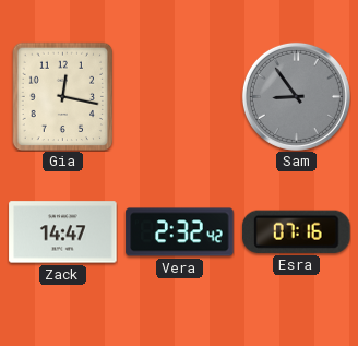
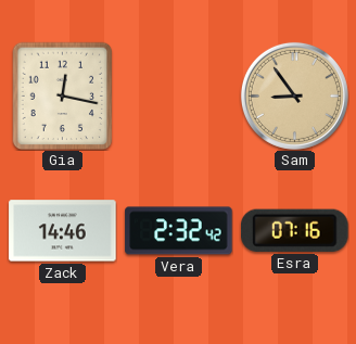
Sam dial: grey -> champagne (294, 95)
Zack: 14:47 -> 14:46 (63, 231)
